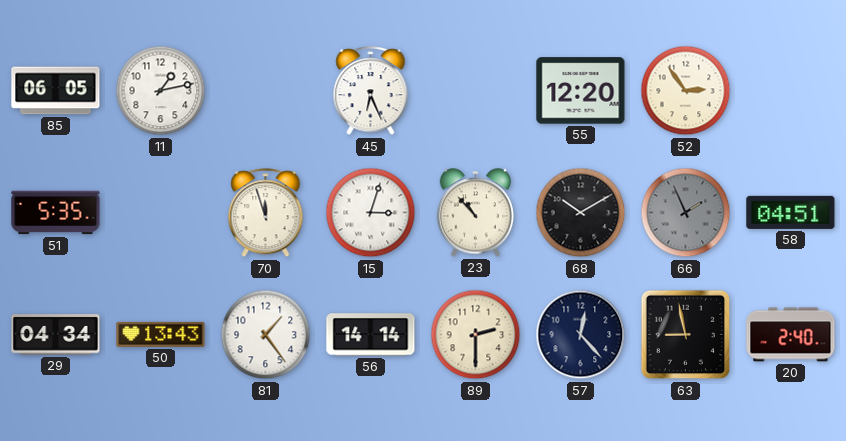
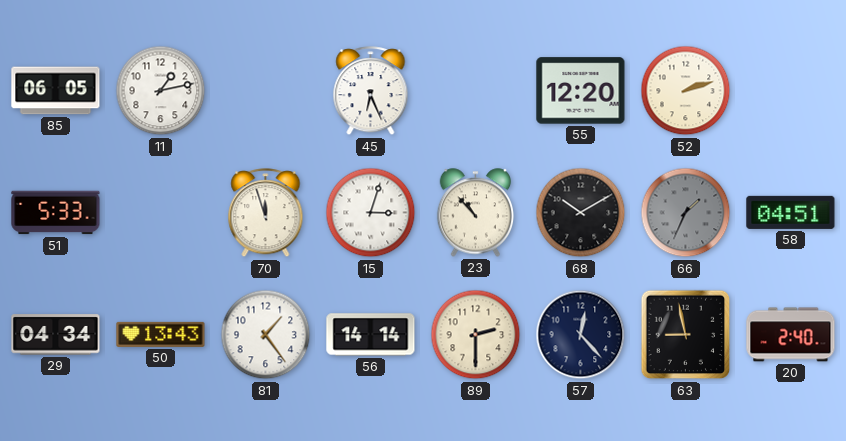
52: 2:54 -> 2:12 (686, 91)
51: 5:35 -> 5:33 (56, 213)
66: 1:56 -> 1:34 (686, 213)
